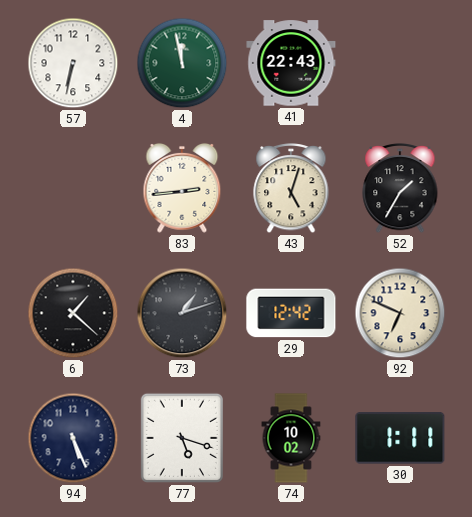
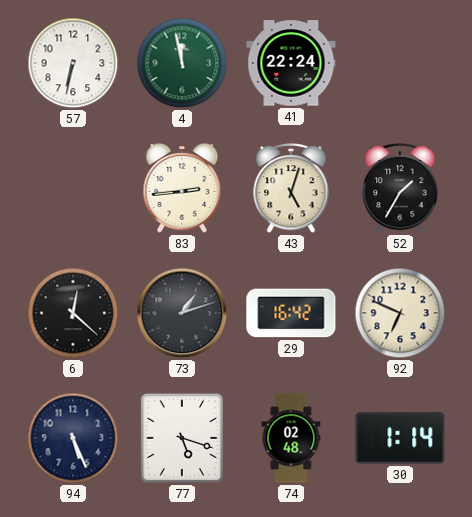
41: 22:43 -> 22:24 (291, 63)
6: 1:22 -> 12:22 (73, 313)
29: 12:42 -> 16:42 (291, 313)
74: 10:02 -> 02:48 (291, 438)
30: 1:11 -> 1:14 (400, 439)
